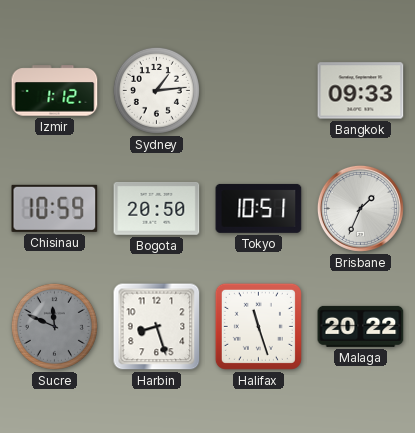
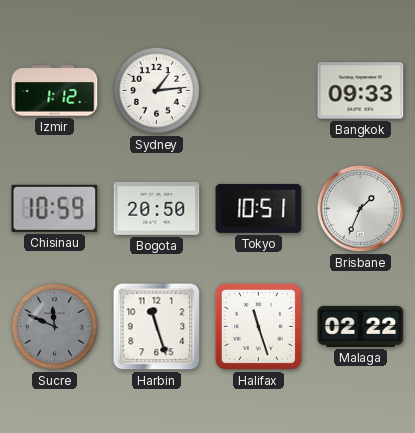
Harbin: 8:27 -> 11:27 (157, 327)
Malaga: 20:22 -> 02:22 (361, 326)
